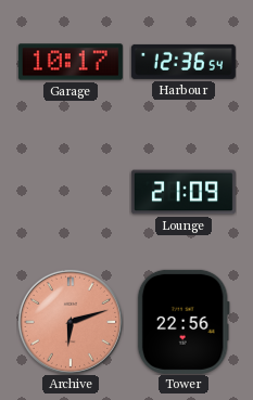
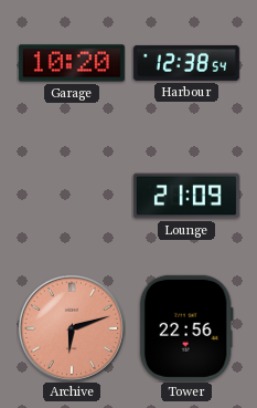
Garage: 10:17 -> 10:20 (72, 63)
Harbour: 12:36 -> 12:38 (186, 63)
